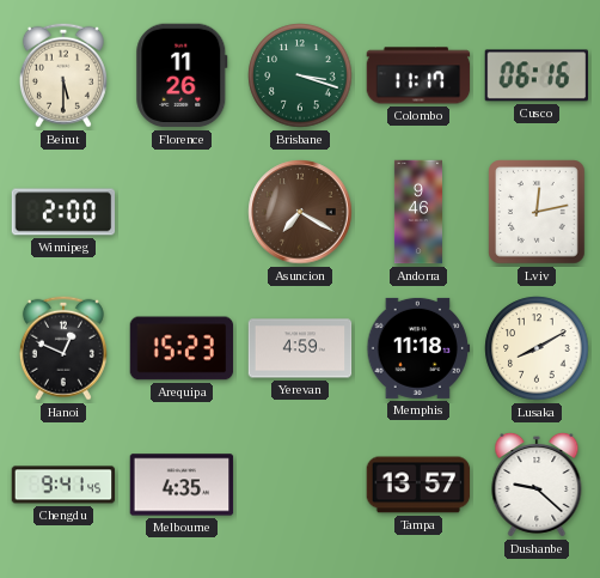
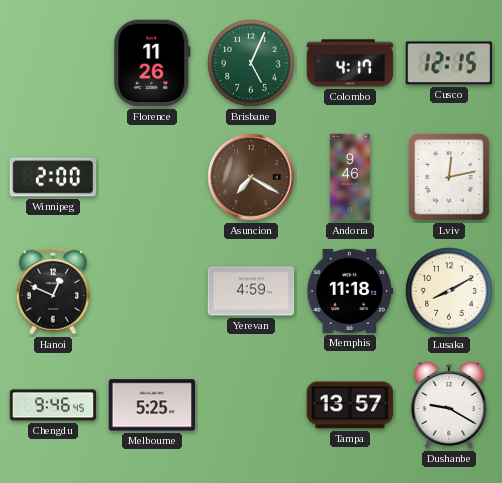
Beirut: 5:30 -> none (63, 75)
Brisbane: 3:18 -> 5:04 (251, 63)
Colombo: 11:17 -> 4:17 (350, 63)
Cusco: 06:16 -> 12:15 (449, 63)
Arequipa: 15:23 -> none (182, 348)
Chengdu: 9:41 -> 9:46 (53, 405)
Melbourne: 4:35 -> 5:25 (152, 405)
Dushanbe: 9:22 -> 9:20 (449, 405)
